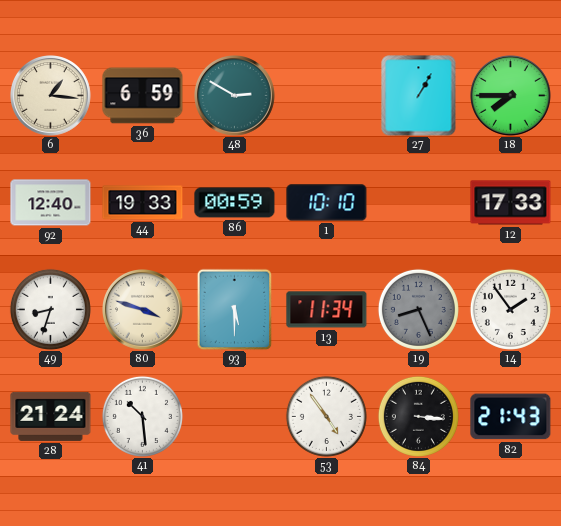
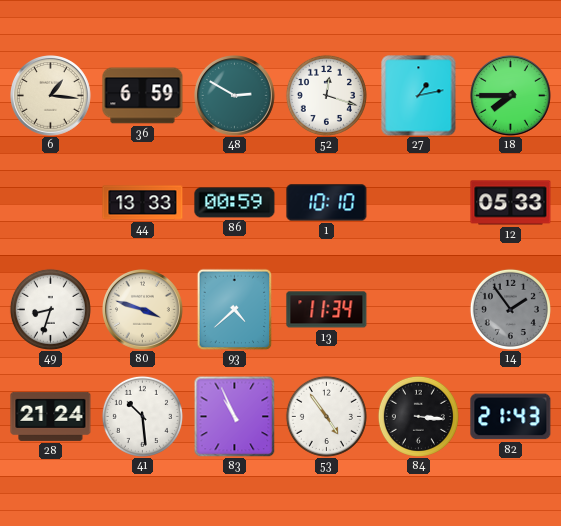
52: none -> 12:18 (326, 95)
27: 1:05 -> 1:13 (419, 96)
92: 12:40 -> none (51, 203)
44: 19:33 -> 13:33 (143, 203)
12: 17:33 -> 05:33 (511, 203)
93: 5:30 -> 4:38 (235, 309)
19: 8:26 -> none (418, 309)
14 dial: white -> grey (510, 309)
83: none -> 10:56 (234, 416)
